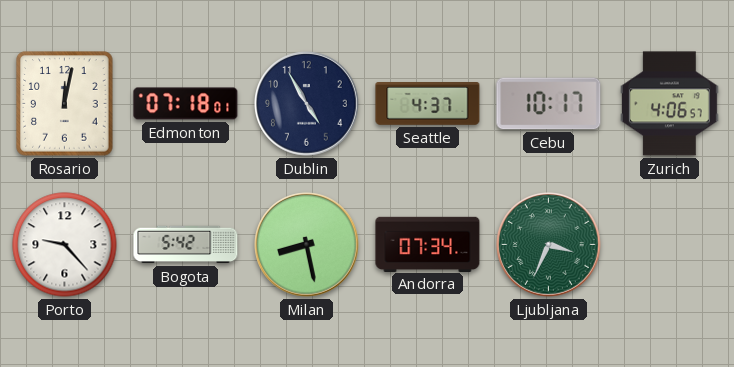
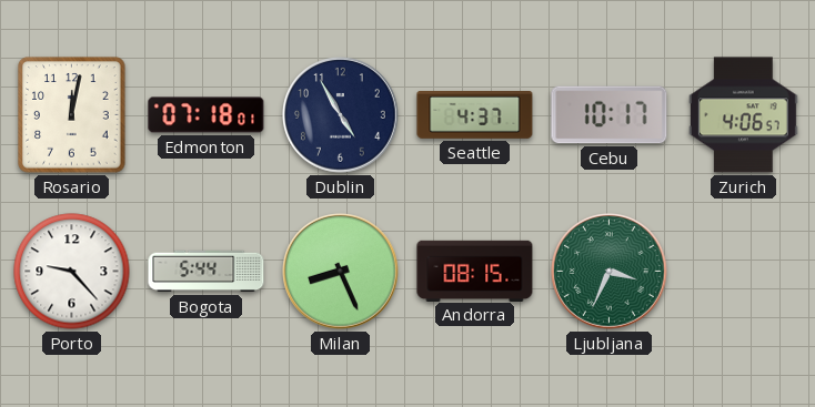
Bogota: 5:42 -> 5:44 (207, 272)
Milan: 8:28 -> 8:26 (341, 272)
Andorra: 07:34 -> 08:15 (475, 271)
